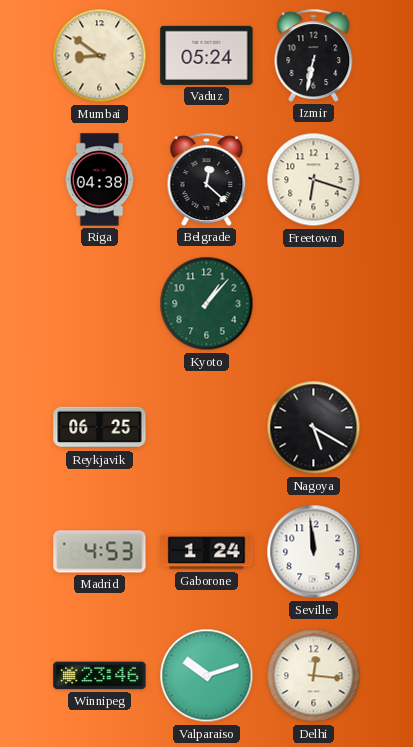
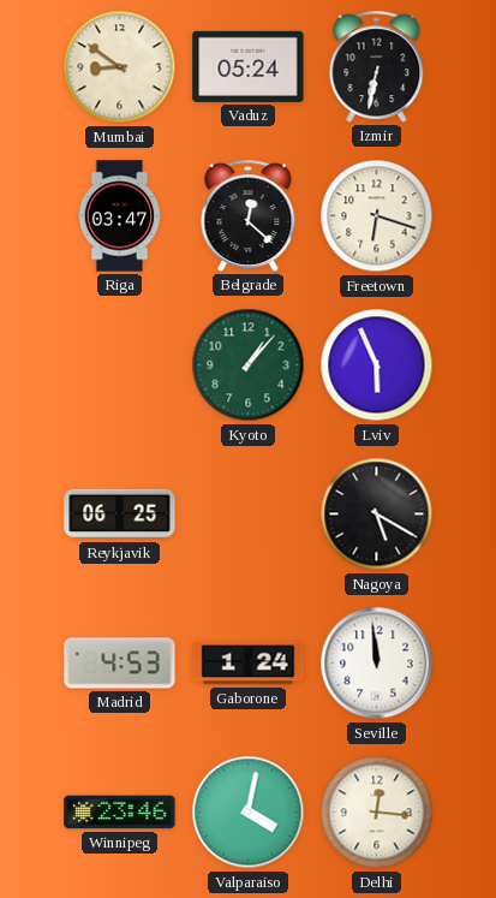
Riga: 04:38 -> 03:47 (120, 216)
Lviv: none -> 5:56 (377, 365)
Valparaiso: 10:12 -> 4:02 (249, 813)
